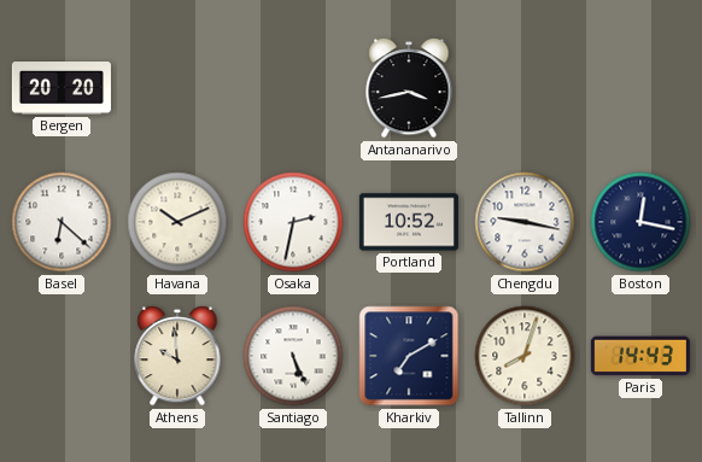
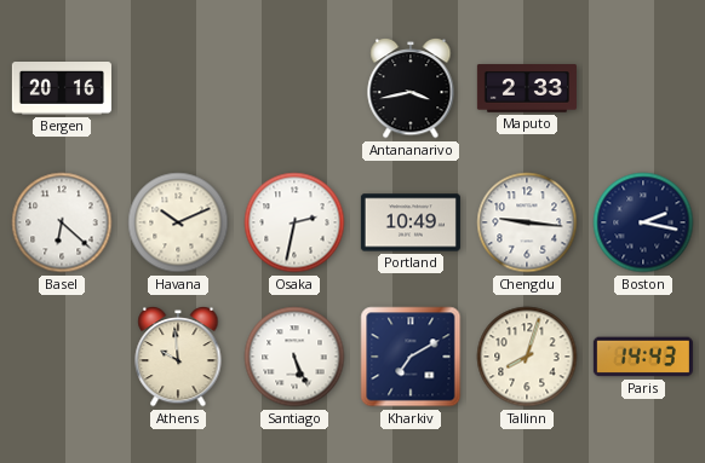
Bergen: 20:20 -> 20:16 (62, 89)
Maputo: none -> 2:33 (527, 88)
Portland: 10:52 -> 10:49 (411, 222)
Chengdu: 9:17 -> 9:16 (527, 222)
Boston: 12:17 -> 2:17 (643, 222)
